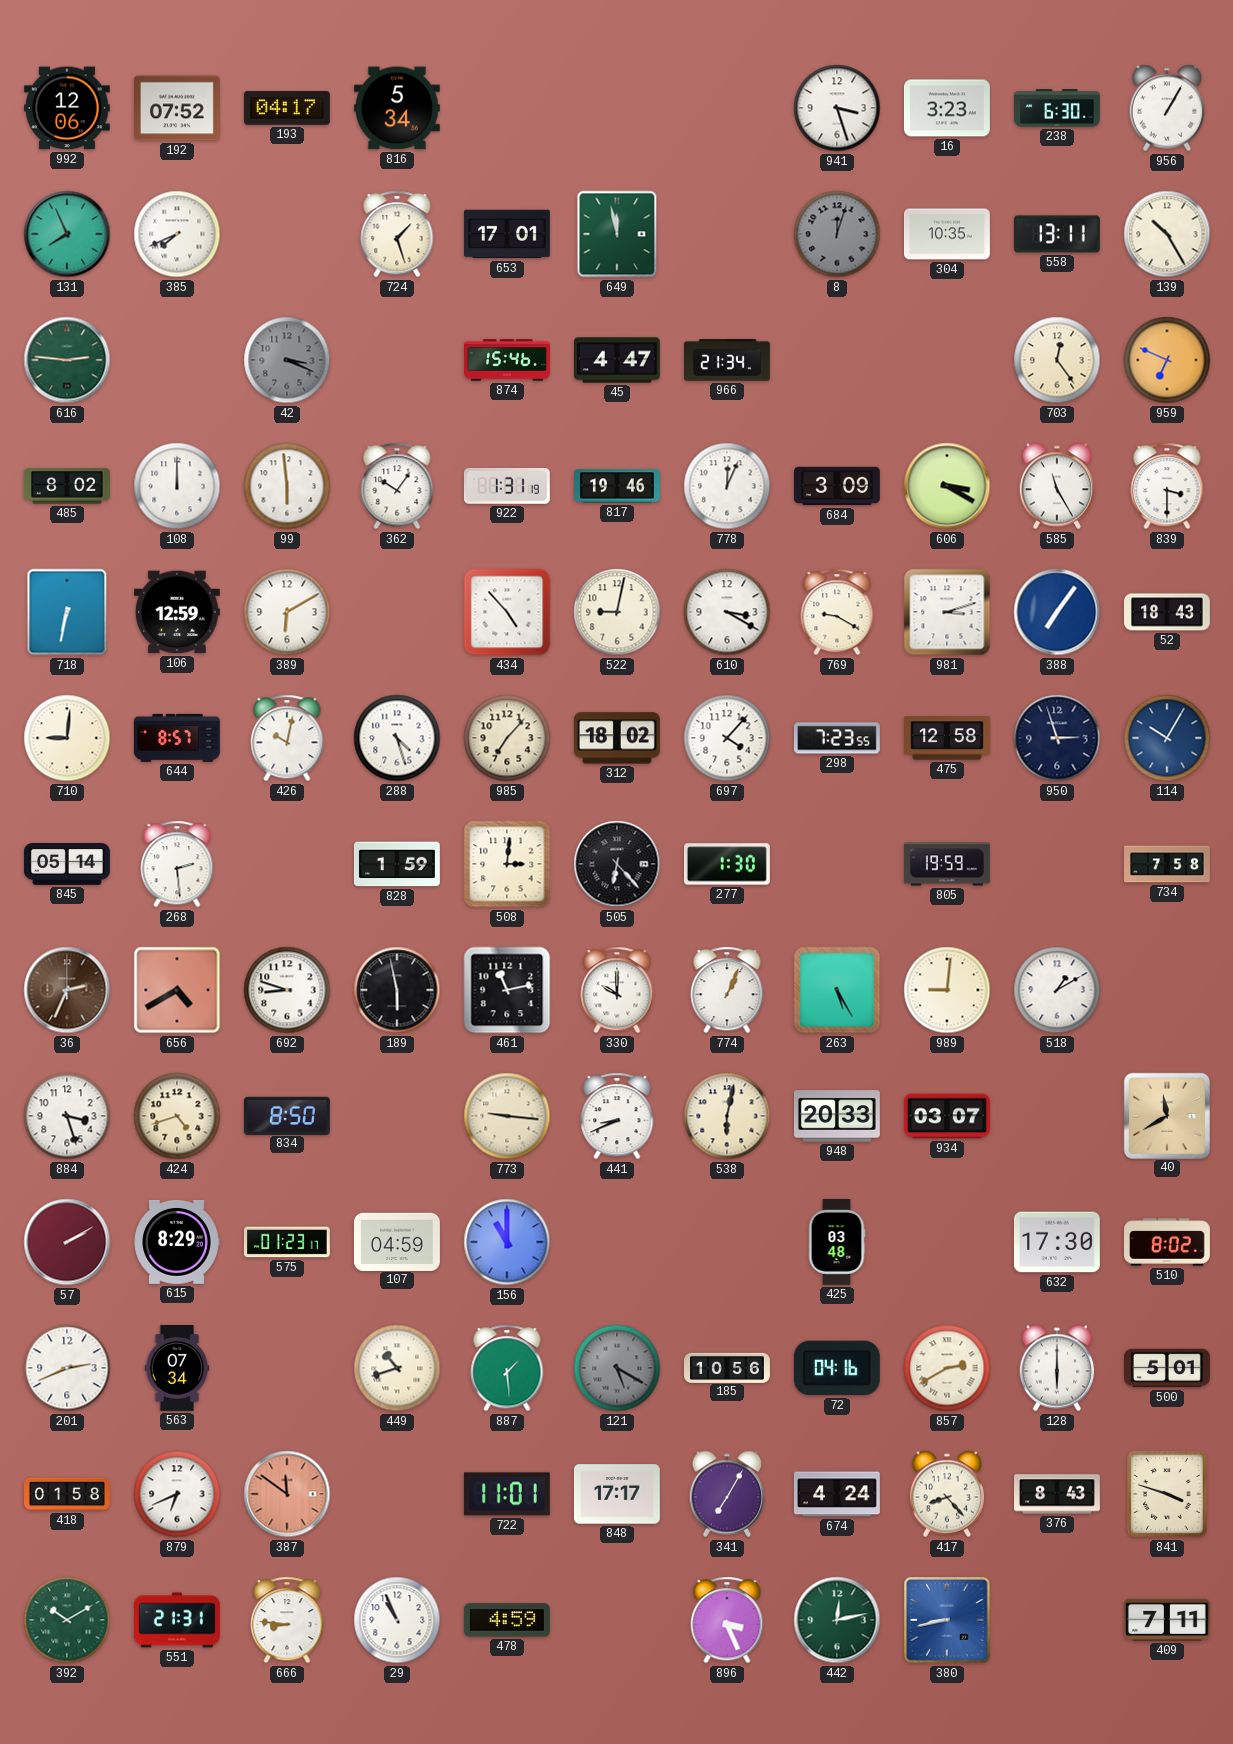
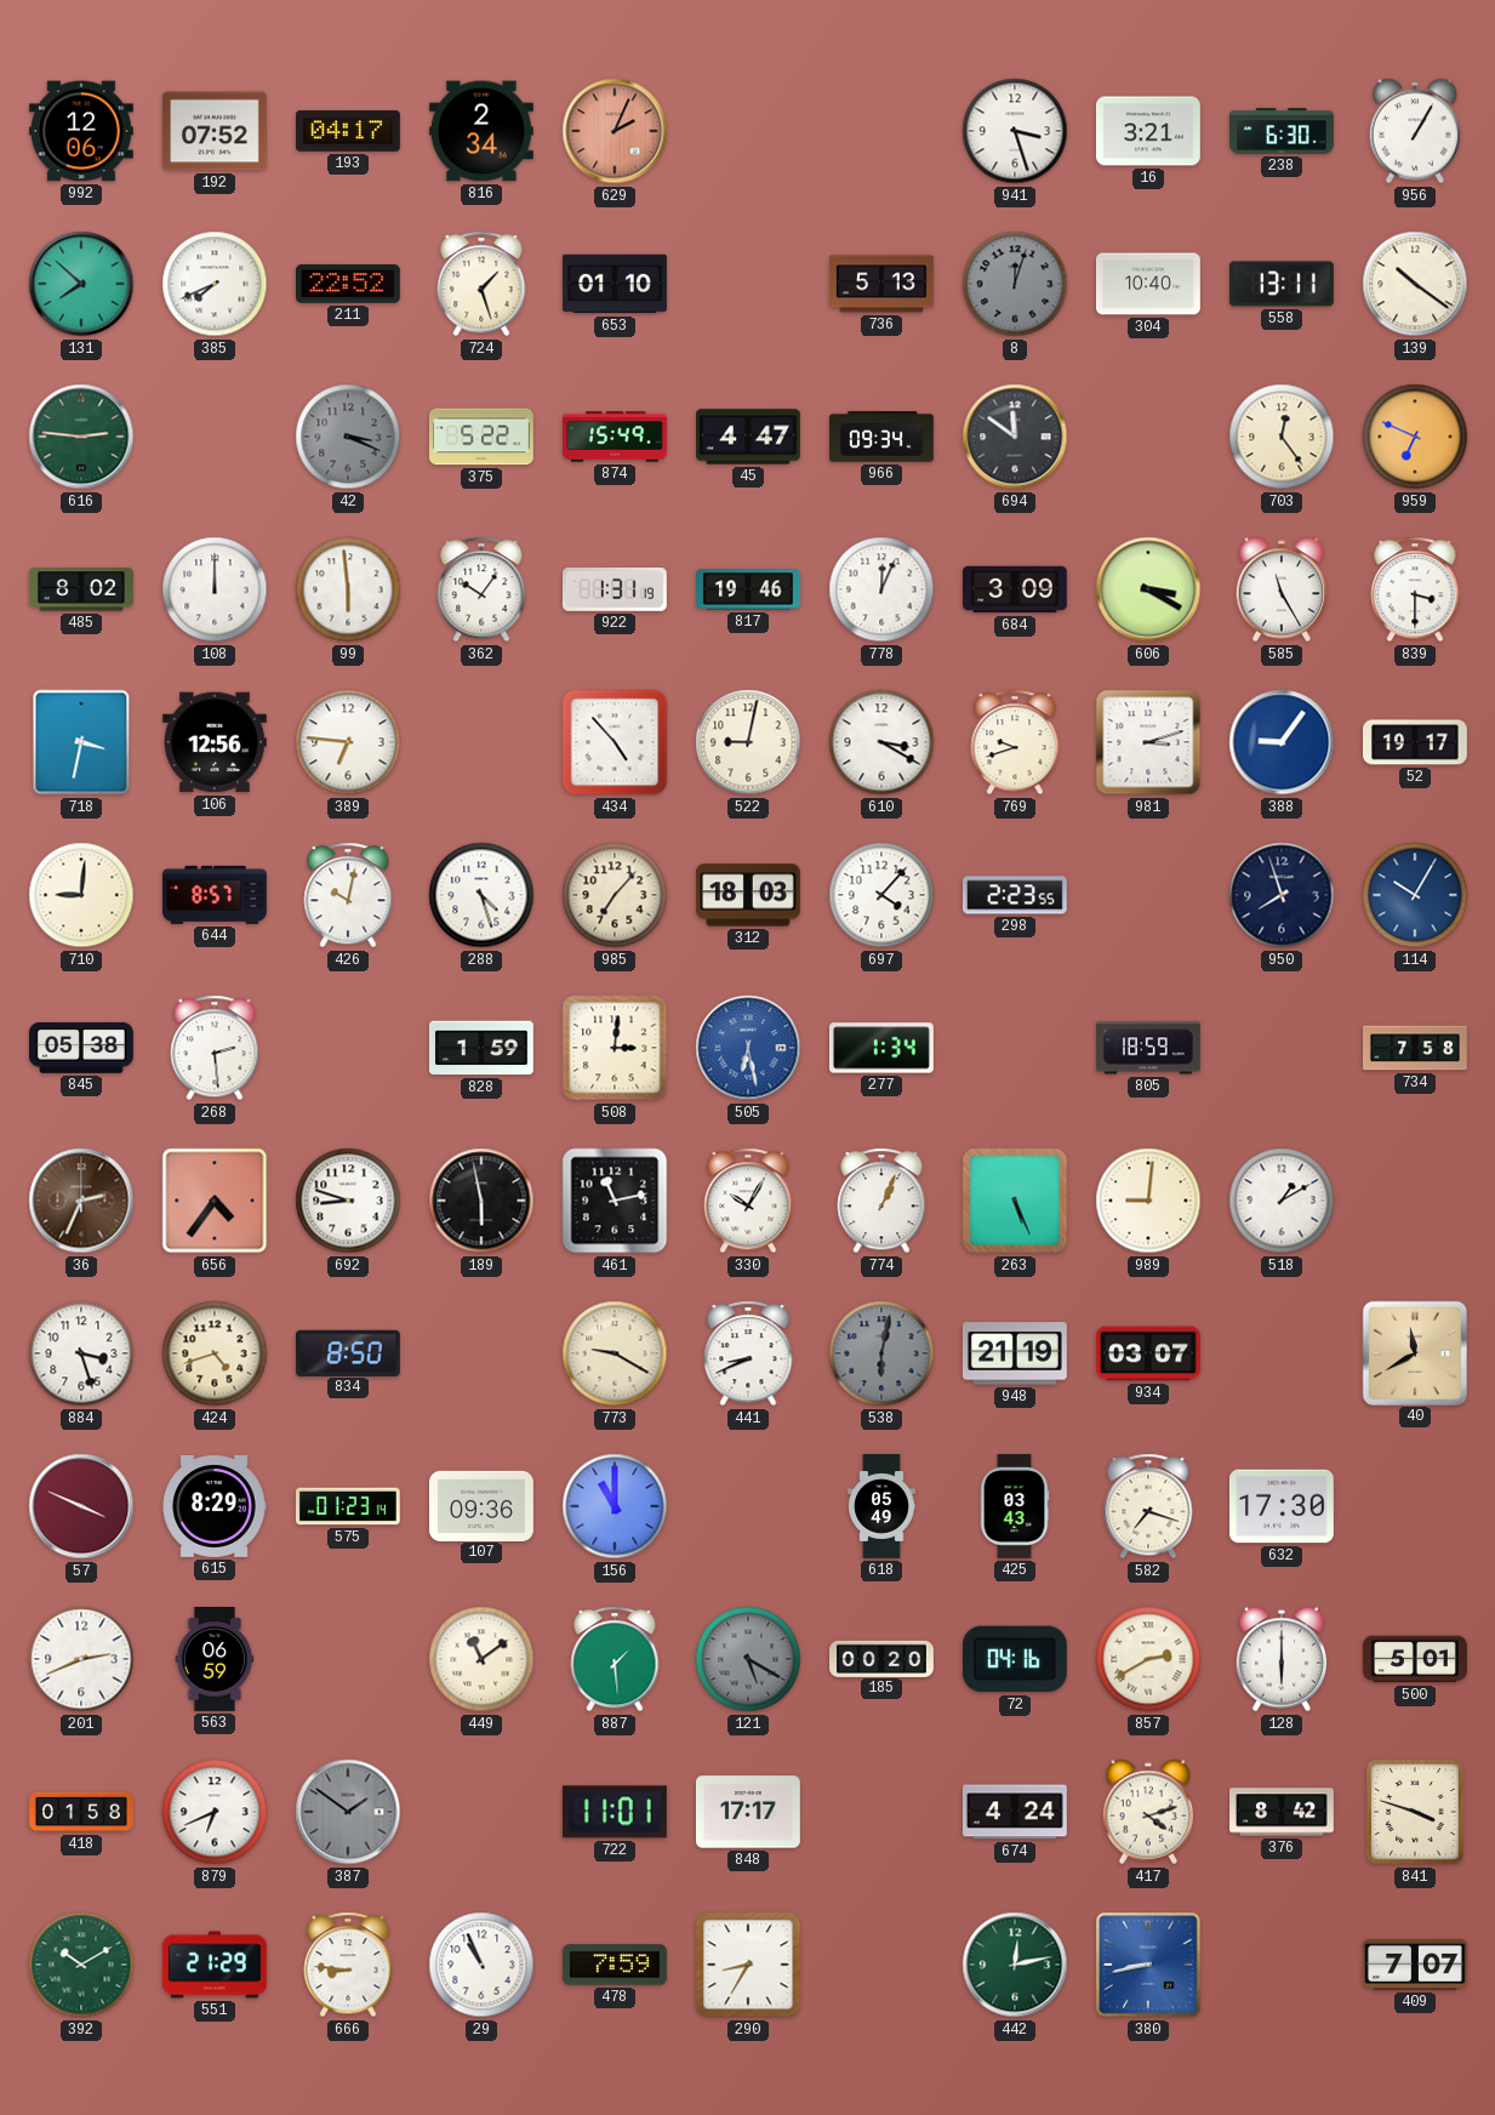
816: 5:34 -> 2:34 (481, 131)
629: none -> 2:04 (615, 131)
16: 3:23 -> 3:21 (1148, 131)
131: 7:56 -> 7:52 (81, 284)
211: none -> 22:52 (348, 285)
653: 17:01 -> 01:10 (615, 284)
649: 11:58 -> none (617, 234)
736: none -> 5:13 (883, 284)
304: 10:35 -> 10:40 (1149, 284)
139: 10:25 -> 10:21 (1415, 284)
375: none -> 5:22 (481, 437)
874: 15:46 -> 15:49 (616, 437)
966: 21:34 -> 09:34 (883, 437)
694: none -> 11:51 (1015, 437)
718: 6:32 -> 3:32 (81, 742)
106: 12:59 -> 12:56 (215, 742)
389: 6:10 -> 6:46 (348, 742)
769: 9:20 -> 9:42 (1015, 742)
388: 7:06 -> 9:06 (1282, 742)
52: 18:43 -> 19:17 (1416, 742)
312: 18:02 -> 18:03 (748, 895)
298: 7:23 -> 2:23 (1015, 895)
475: 12:58 -> none (948, 738)
950: 2:57 -> 7:57 (1282, 895)
845: 05:14 -> 05:38 (81, 1049)
505: 6:23 -> 6:28 (748, 1048)
505 dial: black -> blue (748, 1048)
277: 1:30 -> 1:34 (883, 1048)
805: 19:59 -> 18:59 (1148, 1048)
656: 4:40 -> 4:36 (215, 1201)
330: 10:00 -> 10:05 (748, 1201)
263: 5:25 -> 5:26 (1015, 1201)
773: 9:16 -> 9:20 (615, 1353)
538 dial: cream -> grey (881, 1353)
948: 20:33 -> 21:19 (1015, 1353)
57: 2:10 -> 3:49 (81, 1506)
575: 01:23:17 -> 01:23:14 (348, 1506)
107: 04:59 -> 09:36 (481, 1505)
618: none -> 05:49 (881, 1506)
425: 03:48 -> 03:43 (1015, 1507)
582: none -> 7:18 (1148, 1506)
510: 8:02 -> none (1168, 1242)
563: 07:34 -> 06:59 (215, 1660)
449: 10:42 -> 11:09 (481, 1659)
185: 10:56 -> 00:20 (883, 1658)
387: 11:51 -> 1:51 (348, 1812)
387 dial: salmon -> grey (348, 1812)
341: 7:05 -> none (727, 1494)
417: 8:23 -> 4:12 (1148, 1812)
376: 8:43 -> 8:42 (1283, 1812)
551: 21:31 -> 21:29 (215, 1965)
478: 4:59 -> 7:59 (615, 1965)
290: none -> 8:35 (748, 1965)
896: 3:26 -> none (727, 1620)
409: 7:11 -> 7:07 (1415, 1965)
